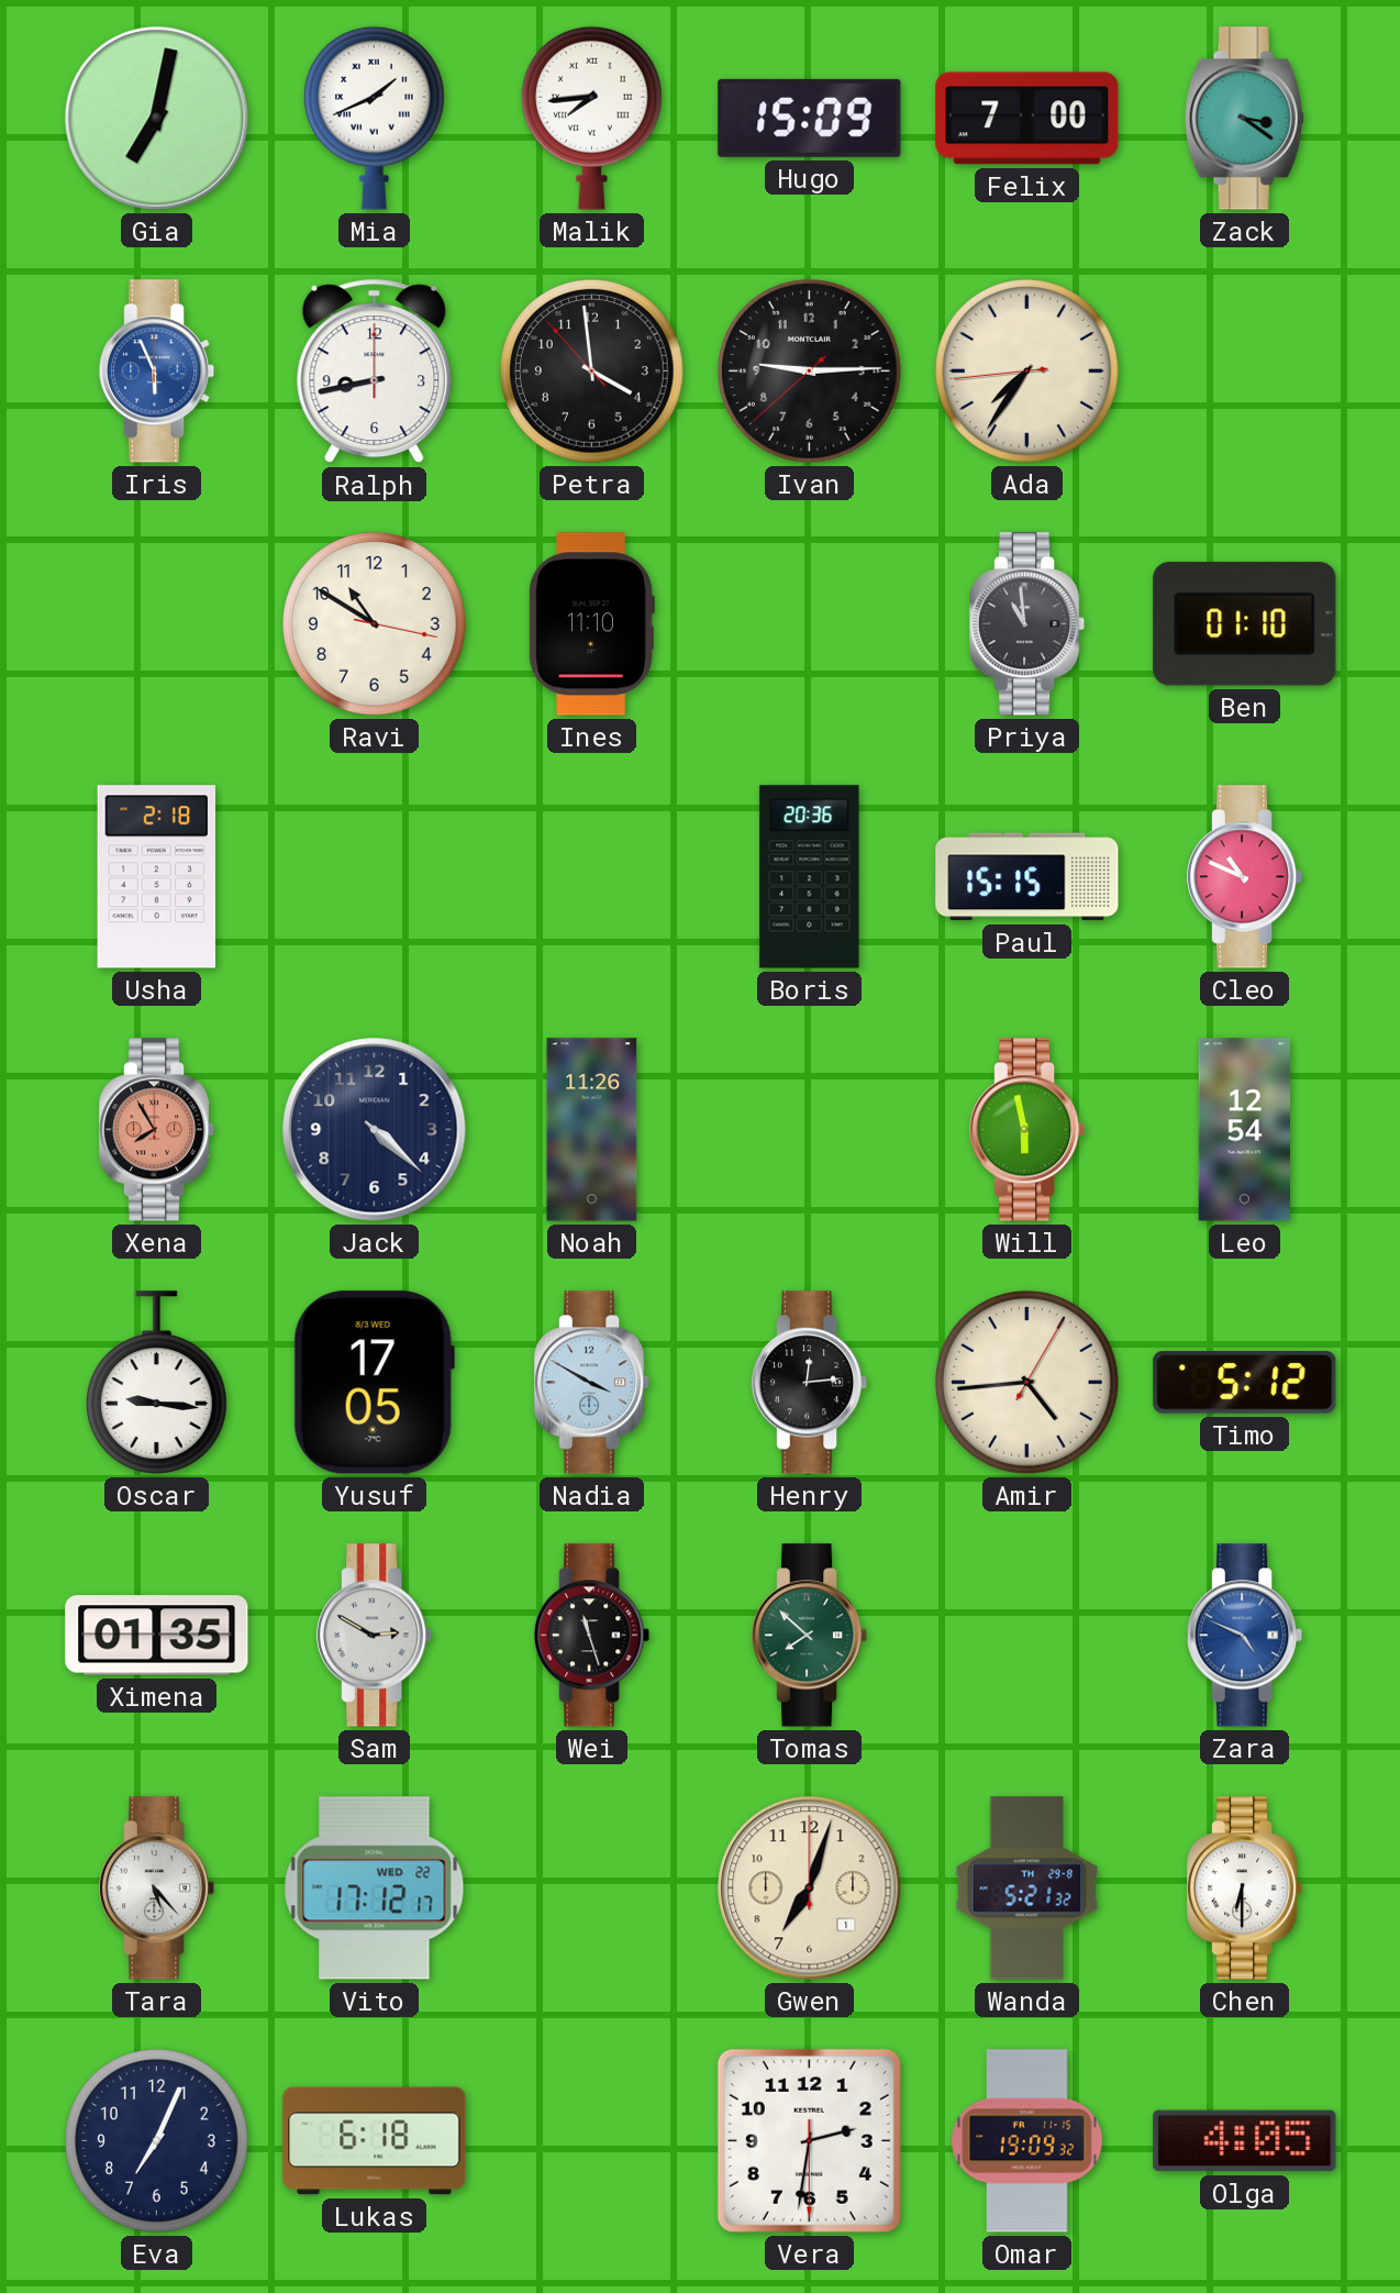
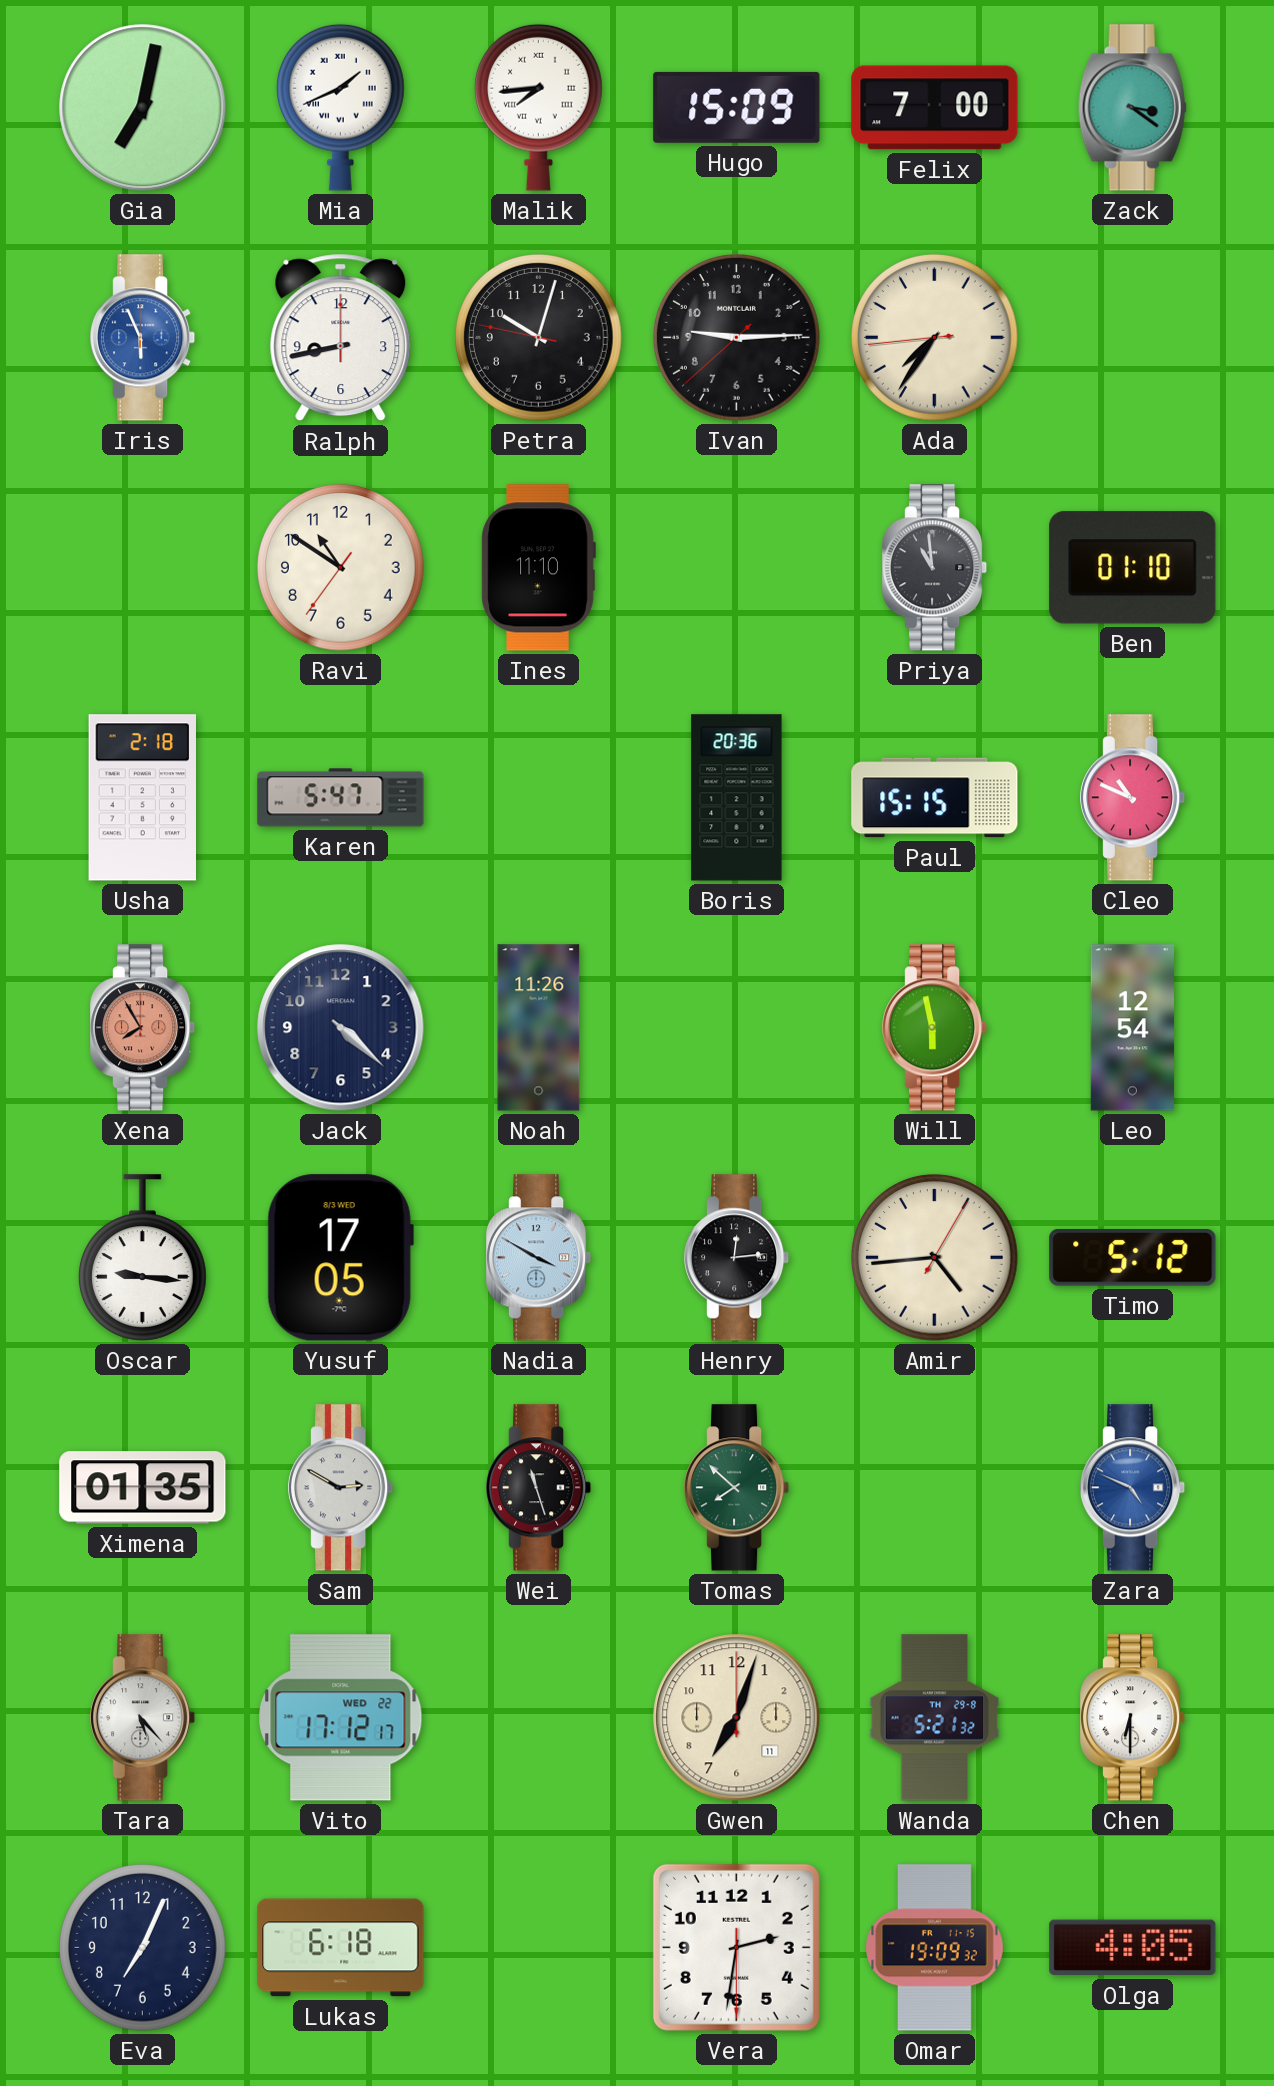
Petra: 3:58 -> 10:02 (539, 338)
Ravi: 10:50:17 -> 10:50:36 (341, 568)
Karen: none -> 5:47 (341, 798)
Gwen date: 1 -> 11 (737, 1718)
